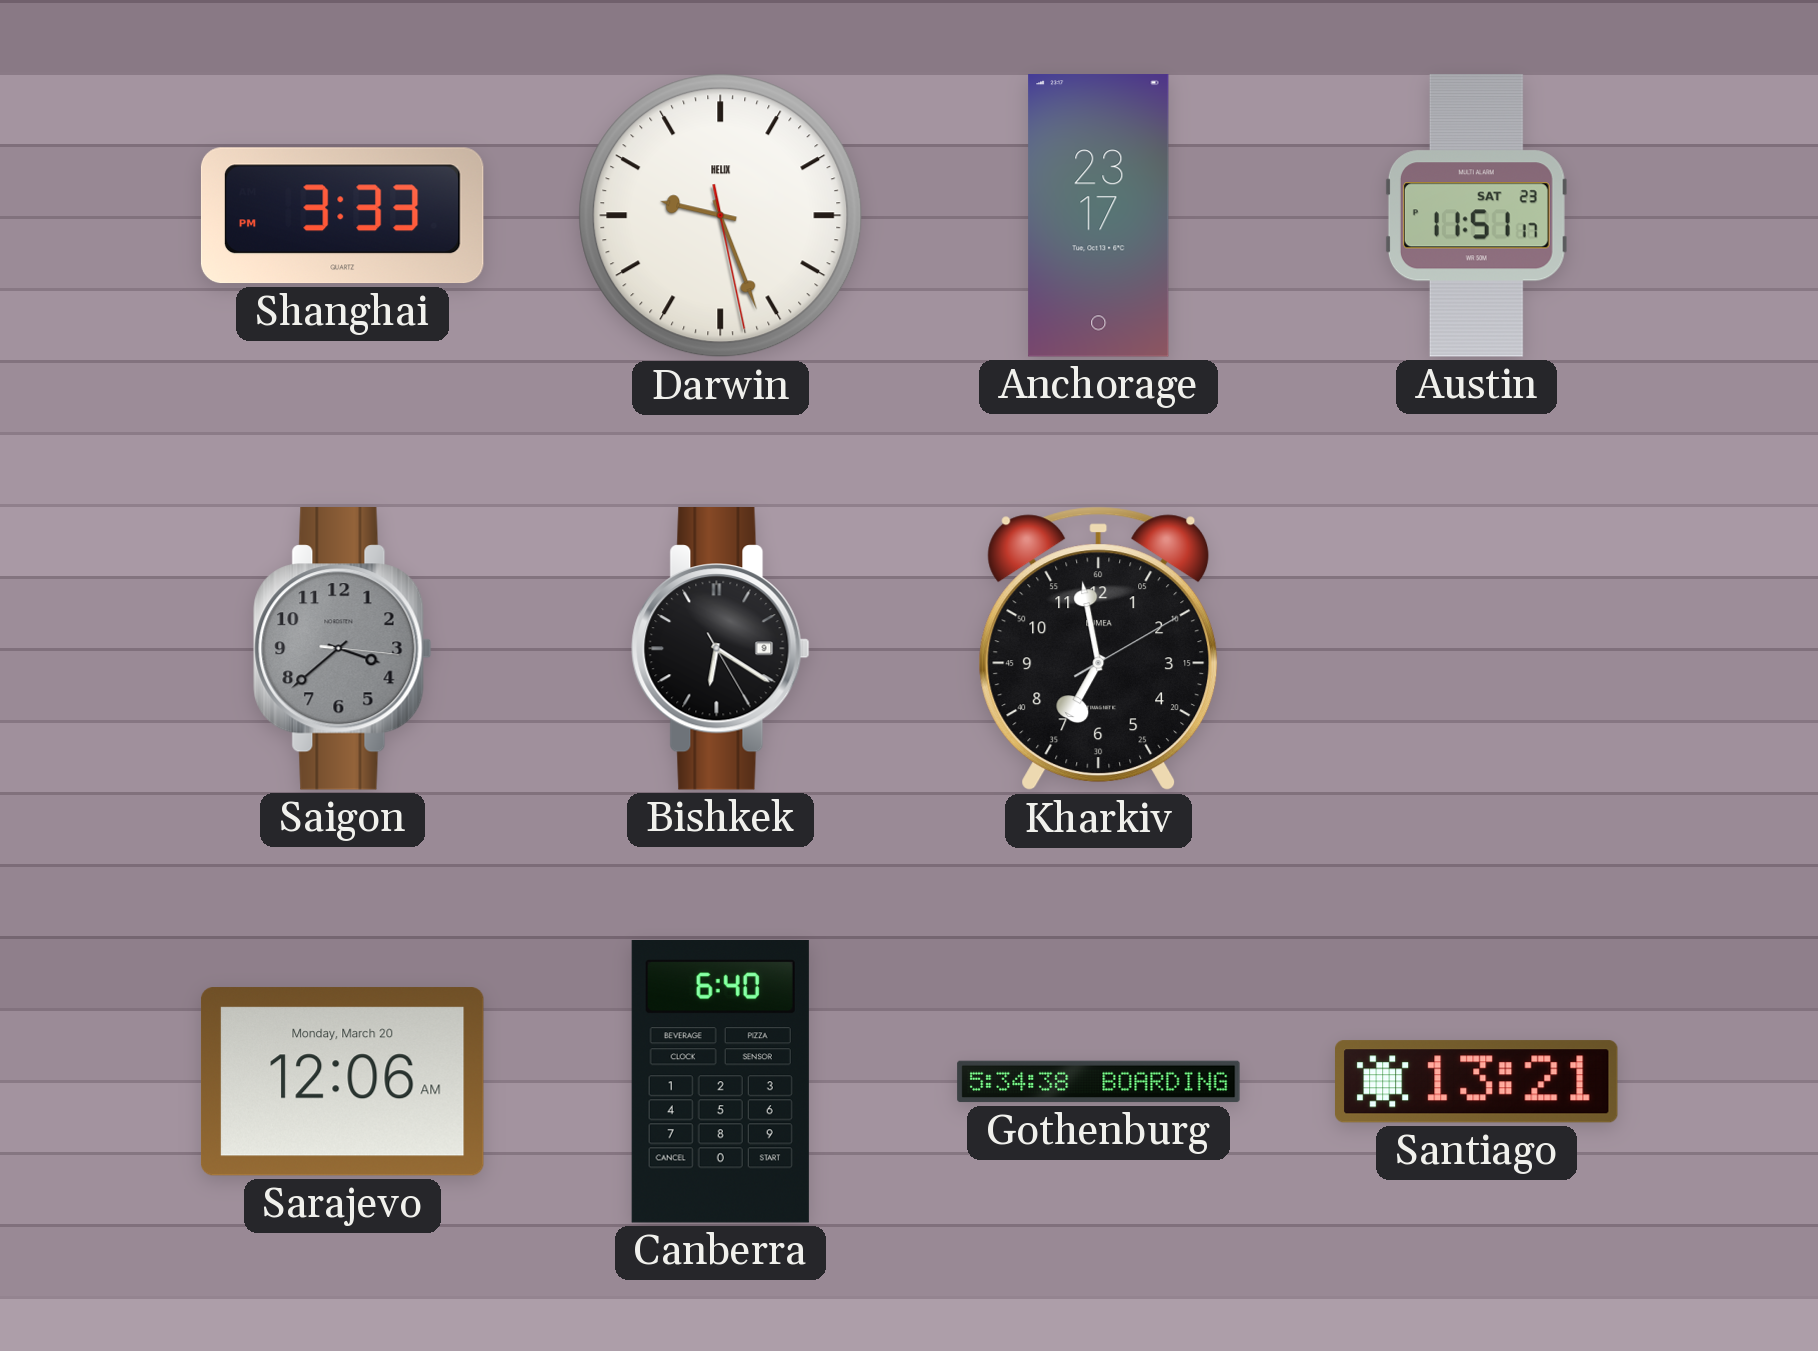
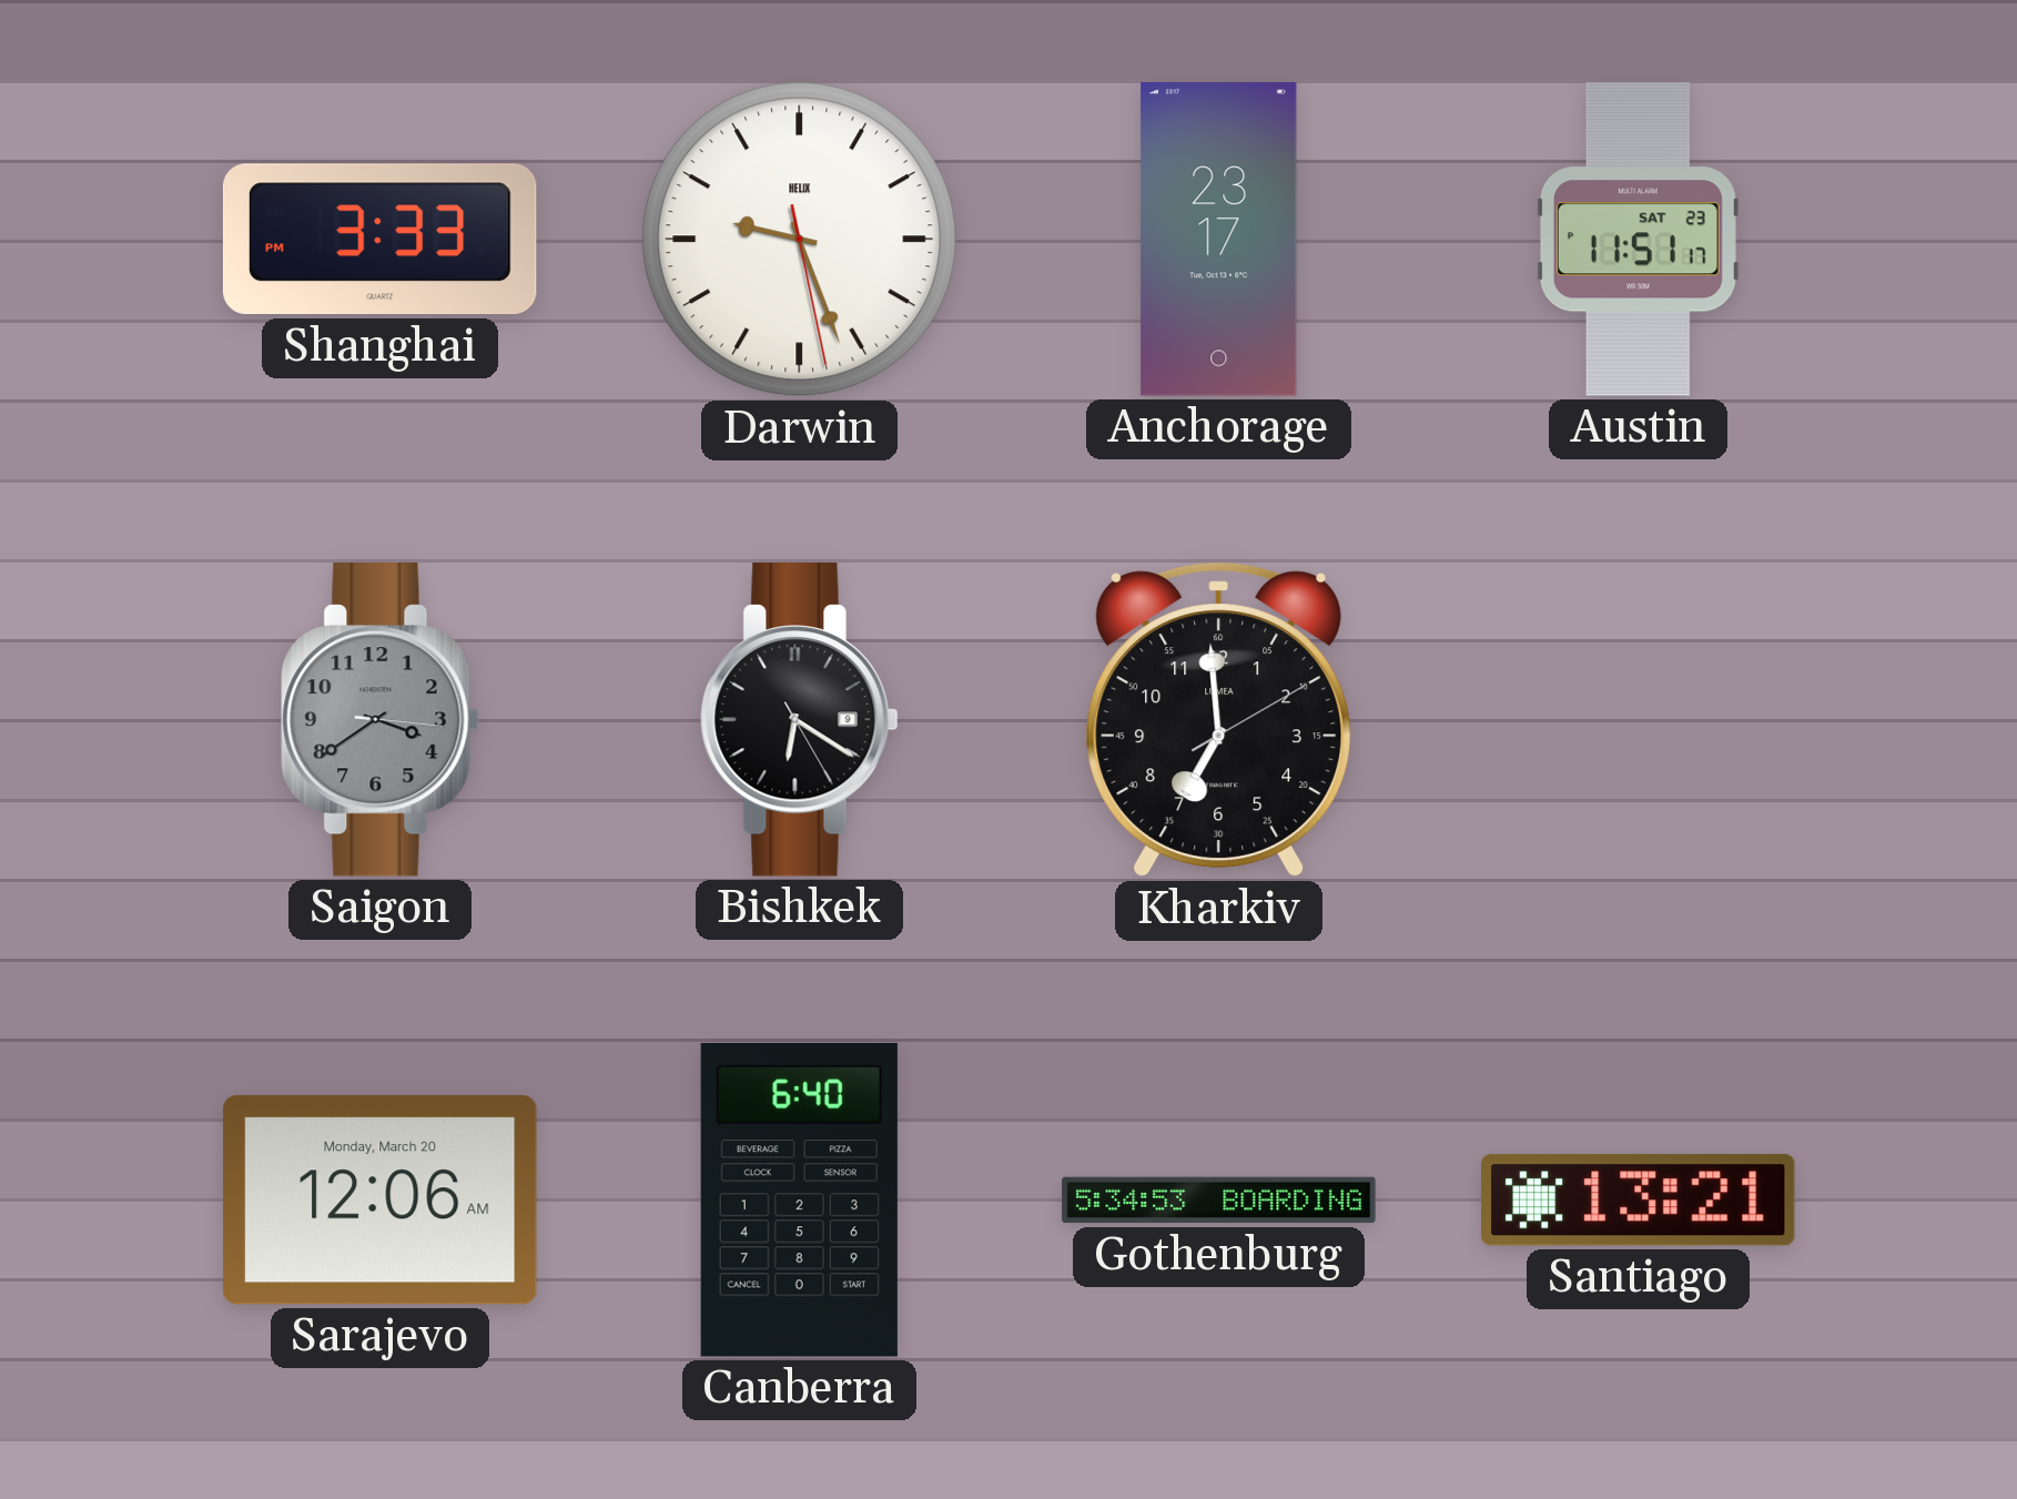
Saigon: 3:38 -> 3:39 (381, 720)
Kharkiv: 6:58 -> 6:59 (1219, 720)
Gothenburg: 5:34:38 -> 5:34:53 (1219, 1201)
